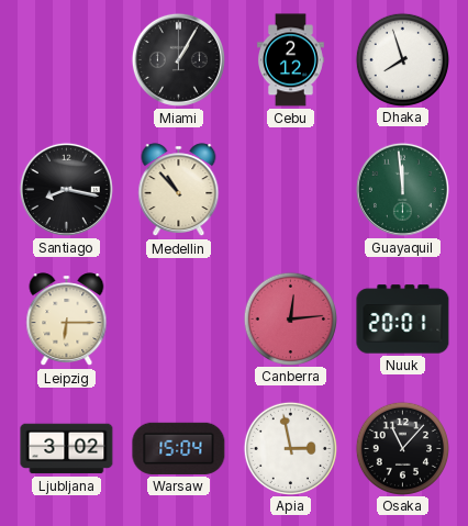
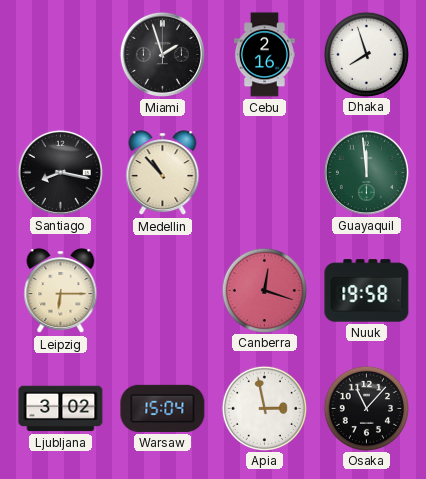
Miami: 1:05 -> 1:57 (162, 54)
Cebu: 2:12 -> 2:16 (264, 55)
Canberra: 12:14 -> 12:18 (264, 290)
Nuuk: 20:01 -> 19:58 (367, 291)
